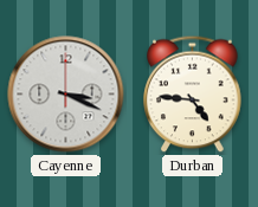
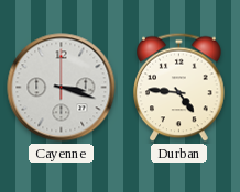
Cayenne: 3:19 -> 3:18 (62, 88)
